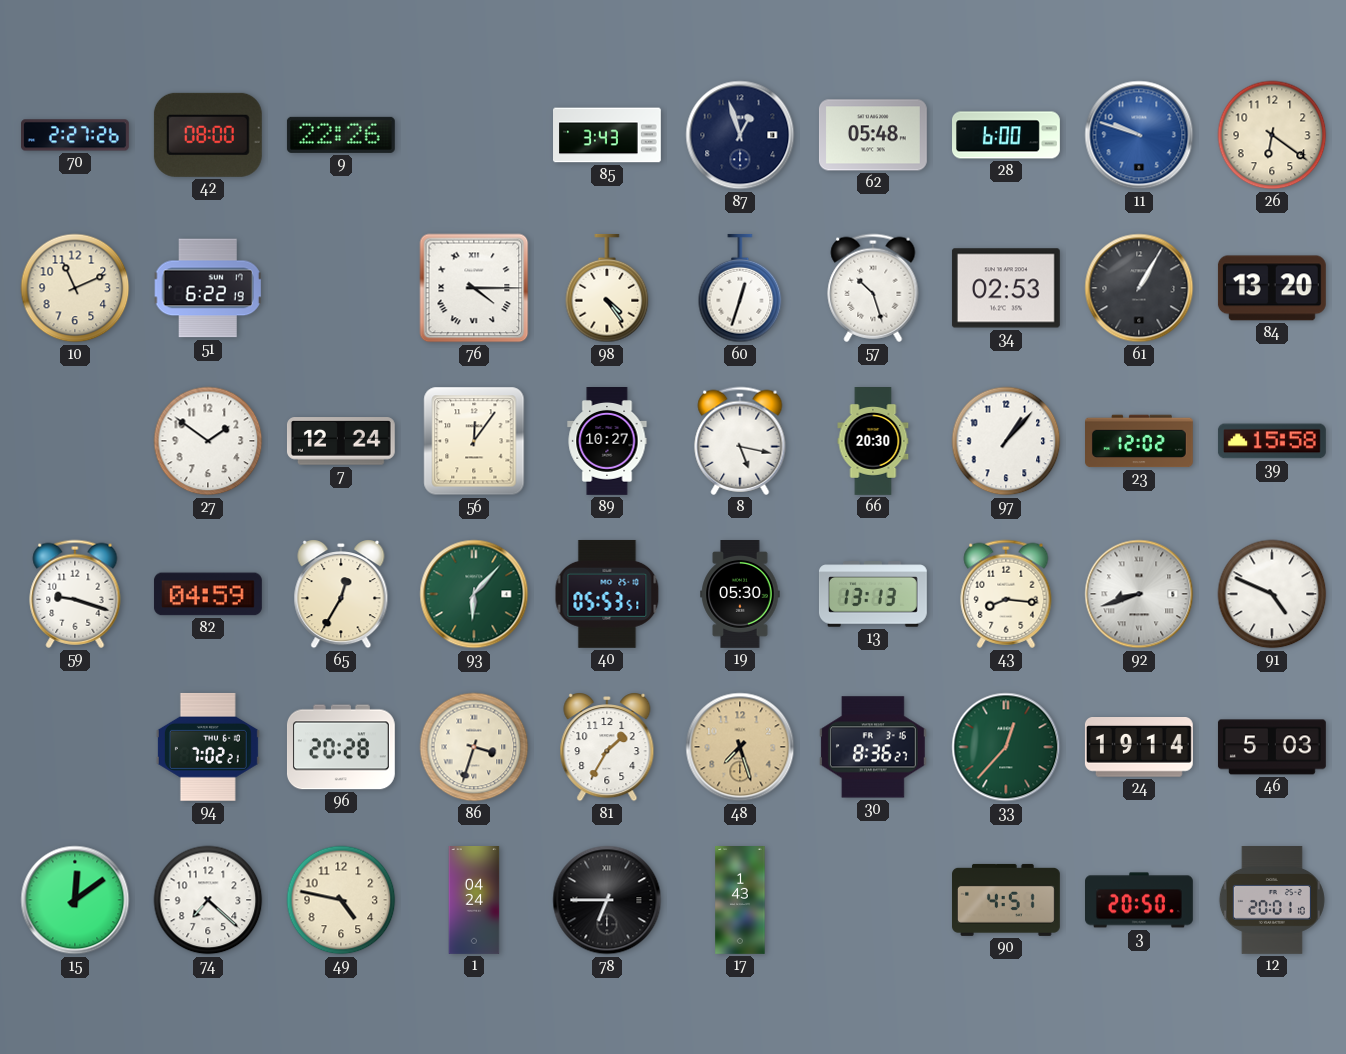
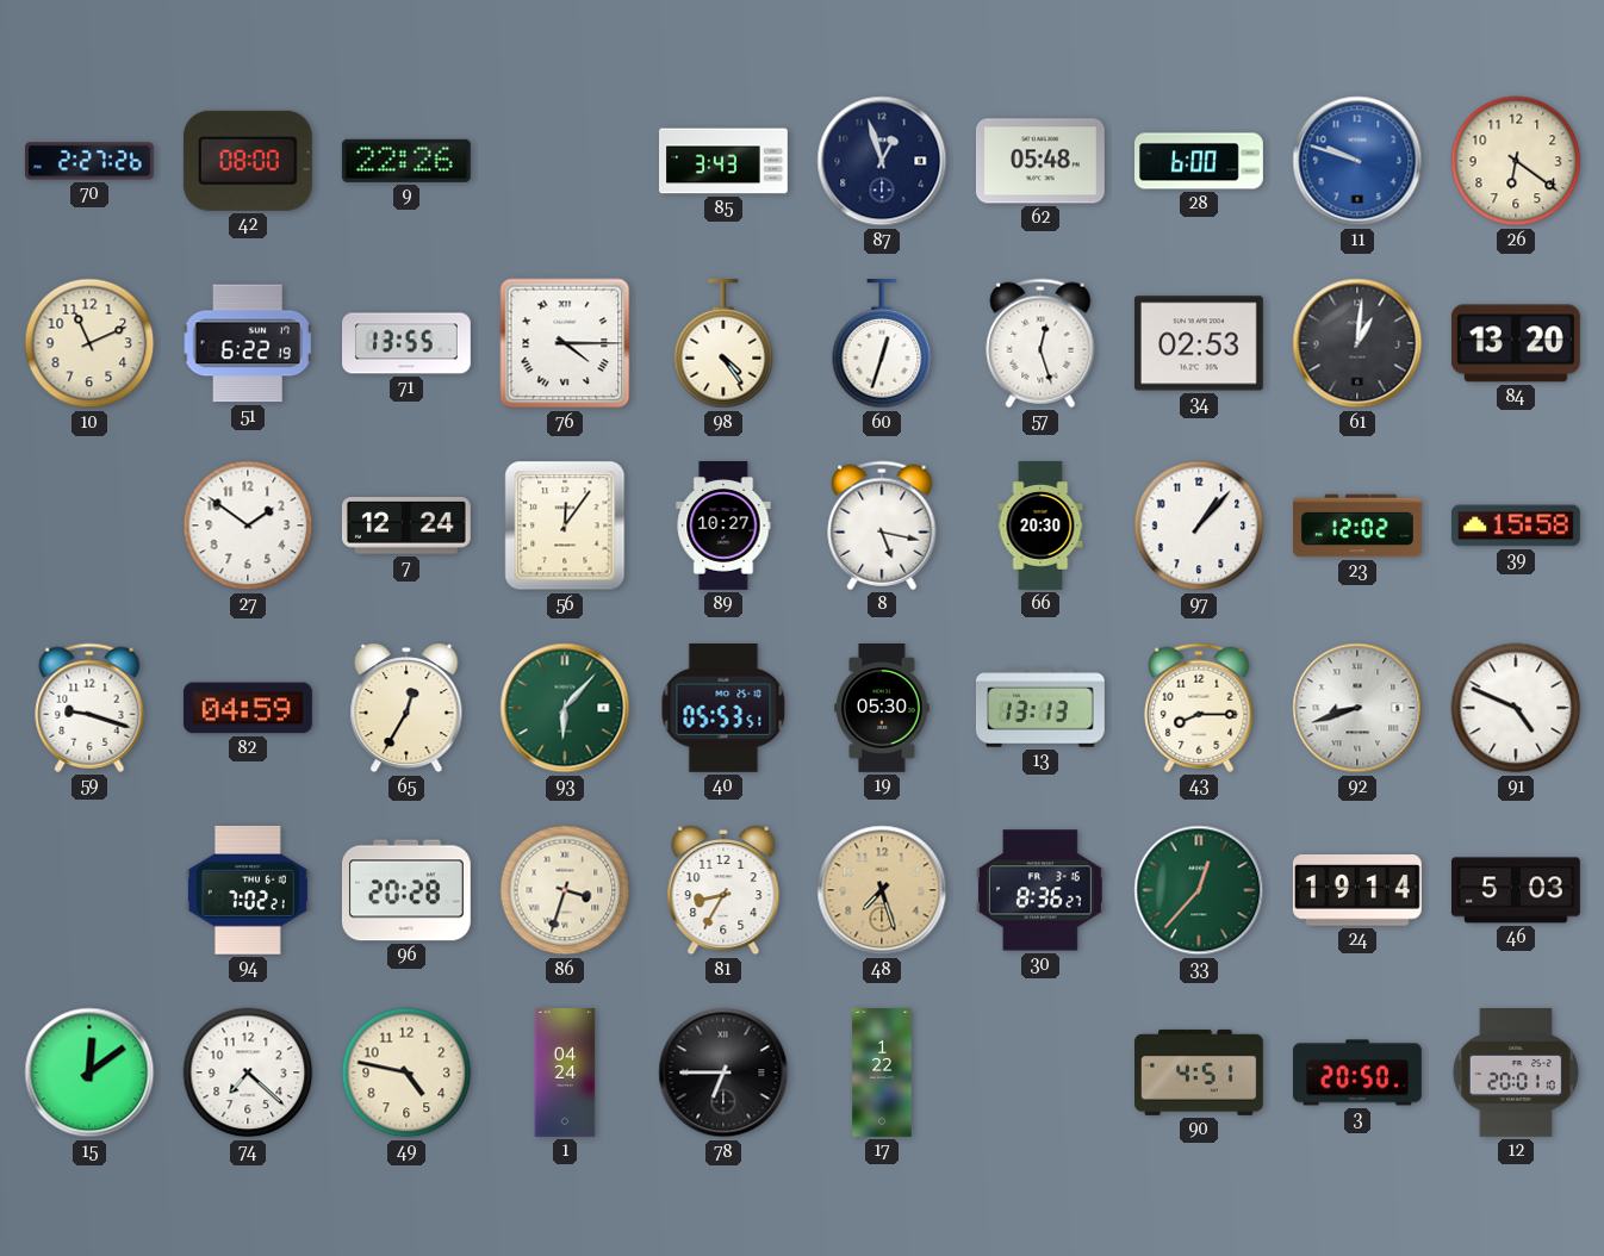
71: none -> 13:55 (408, 343)
57: 10:27 -> 12:27 (1040, 343)
61: 1:05 -> 1:01 (1357, 343)
43: 8:16 -> 8:15 (1199, 708)
81: 1:35 -> 8:35 (723, 891)
17: 1:43 -> 1:22 (882, 1074)
